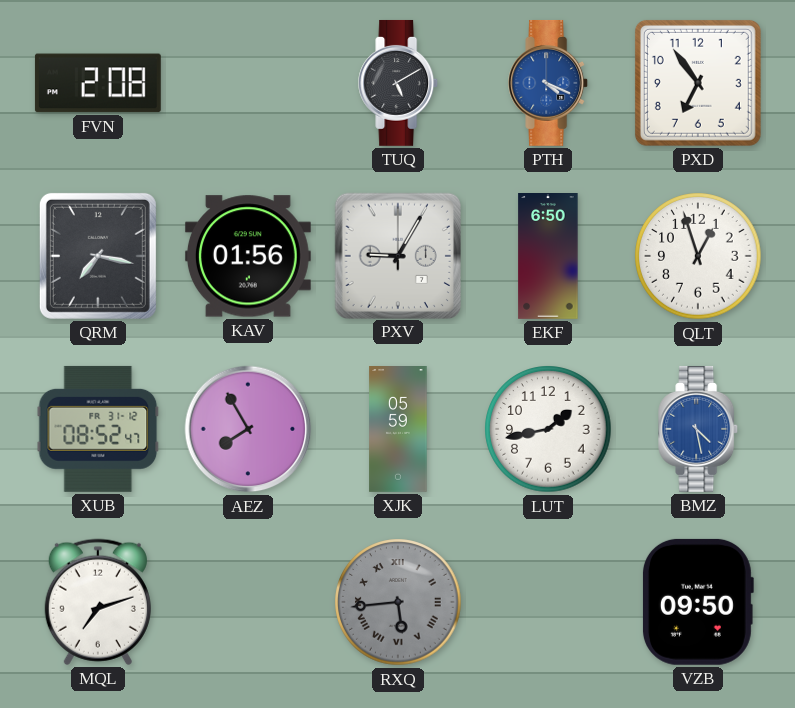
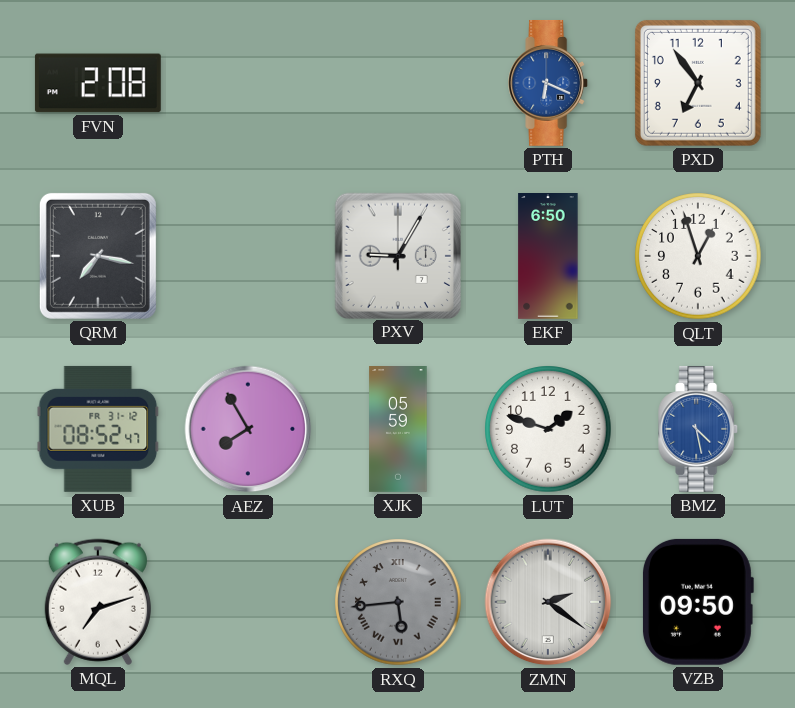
TUQ: 5:10 -> none (399, 83)
PTH: 4:19 -> 6:19 (549, 83)
KAV: 01:56 -> none (248, 256)
LUT: 1:43 -> 1:48 (548, 429)
ZMN: none -> 2:21 (548, 602)
